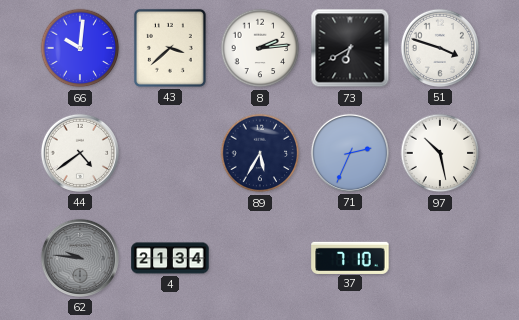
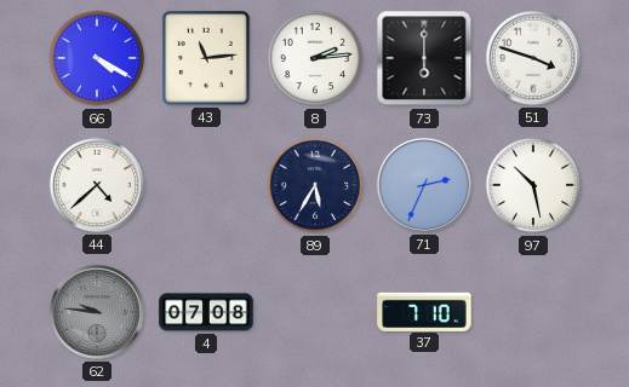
66: 10:01 -> 4:20 (97, 58)
43: 3:38 -> 11:14 (206, 58)
73: 6:40 -> 6:00 (424, 58)
44: 4:39 -> 4:38 (97, 185)
4: 21:34 -> 07:08 (206, 312)
